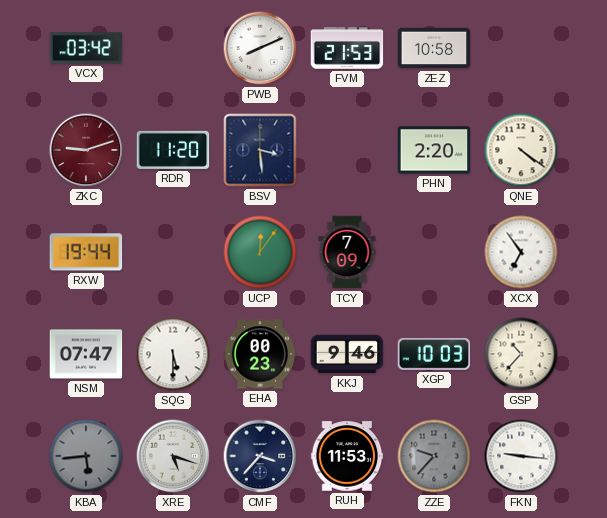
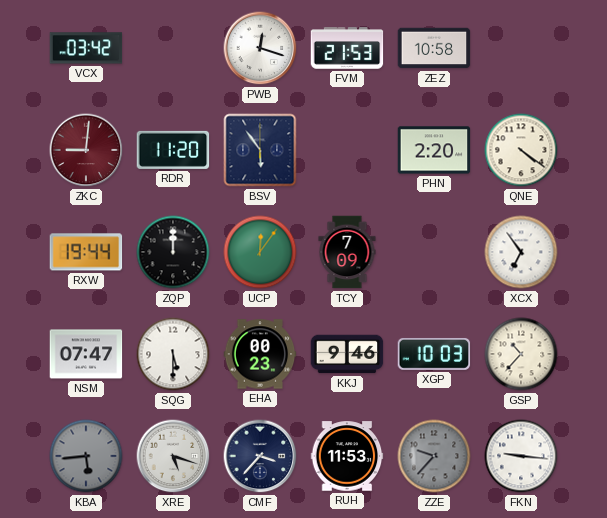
PWB: 8:11 -> 12:18 (260, 48)
ZKC: 9:12 -> 9:01 (86, 150)
BSV: 3:29 -> 5:54 (260, 150)
ZQP: none -> 12:00 (173, 252)
